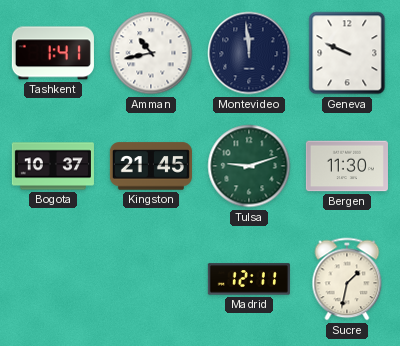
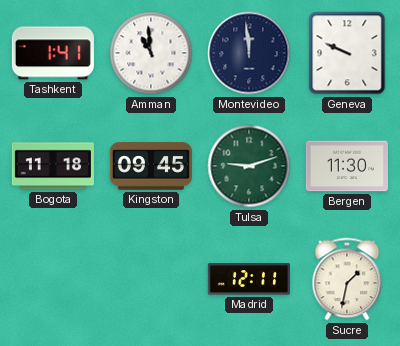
Amman: 10:43 -> 10:59 (151, 53)
Bogota: 10:37 -> 11:18 (53, 166)
Kingston: 21:45 -> 09:45 (151, 166)
